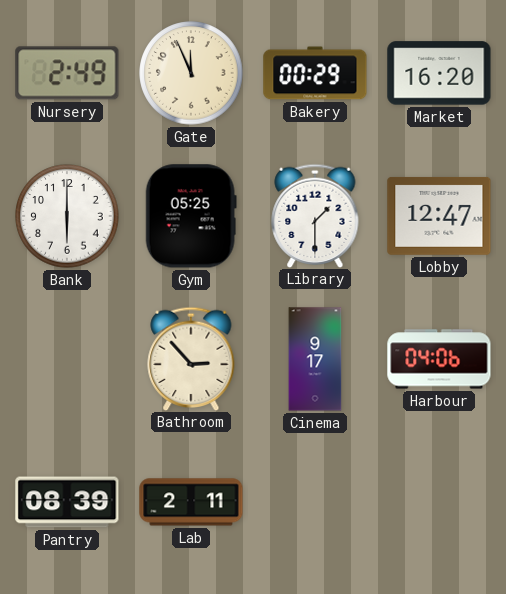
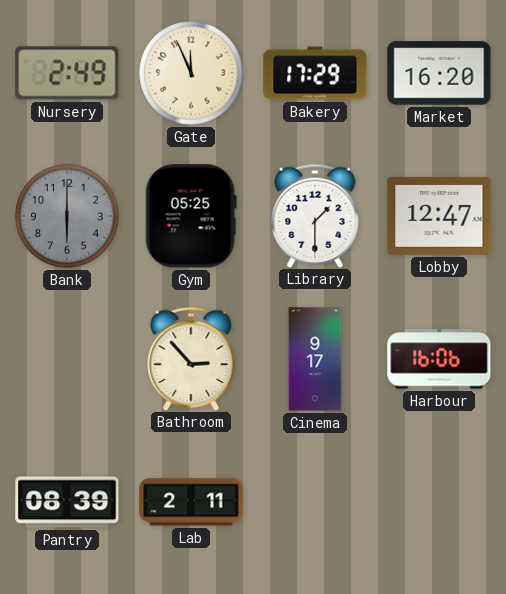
Bakery: 00:29 -> 17:29 (315, 73)
Bank dial: white -> grey (67, 216)
Harbour: 04:06 -> 16:06 (439, 359)
